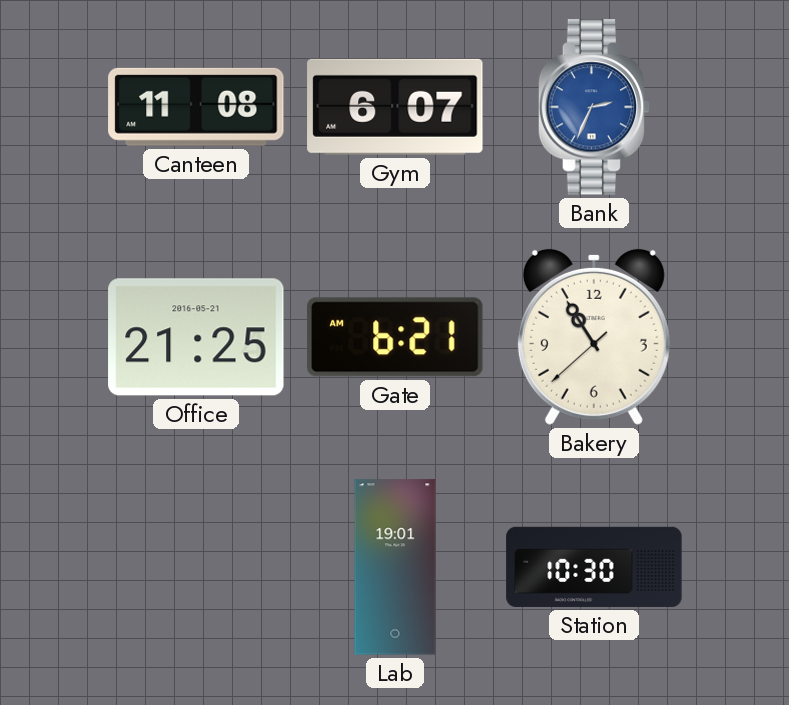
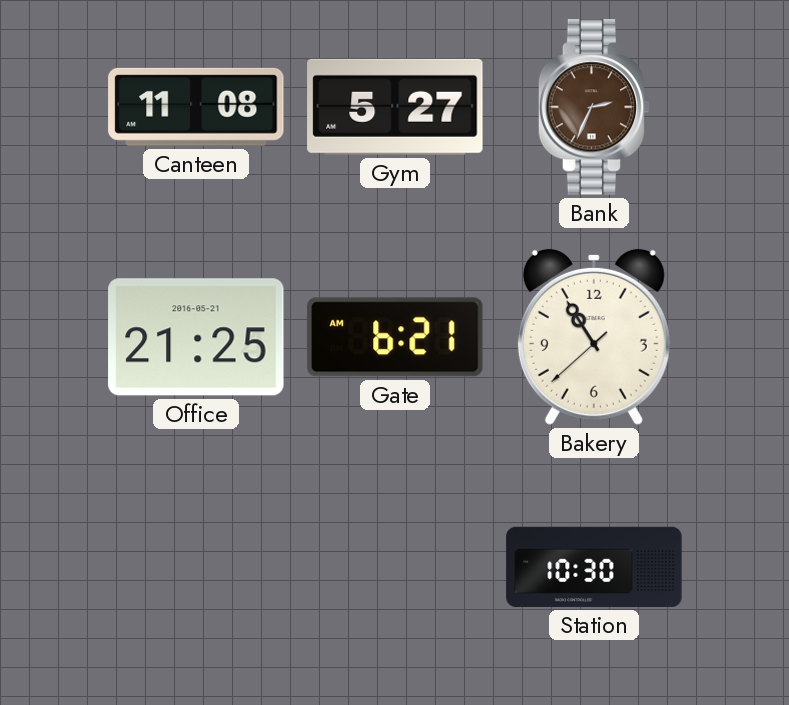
Gym: 6:07 -> 5:27 (395, 107)
Bank dial: blue -> brown (594, 107)
Lab: 19:01 -> none (395, 567)
